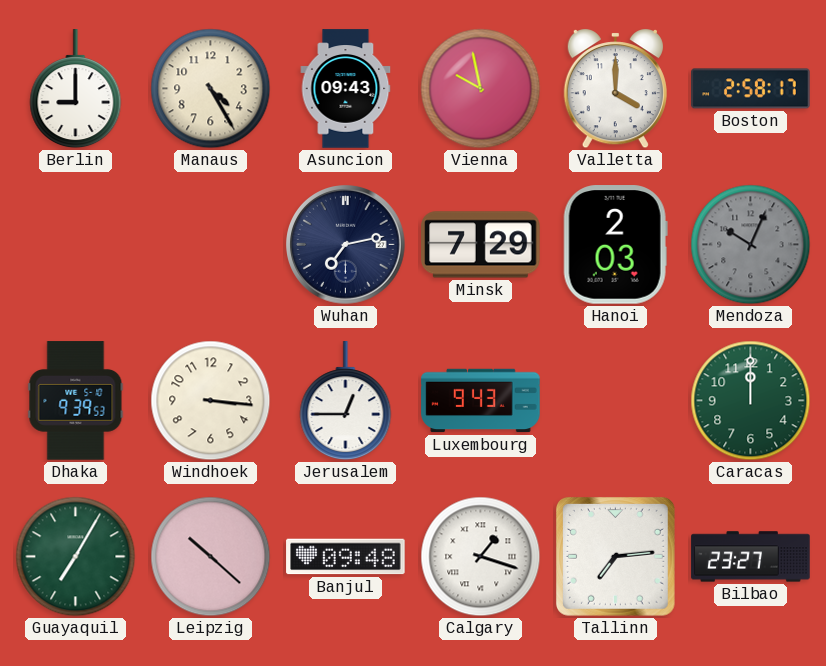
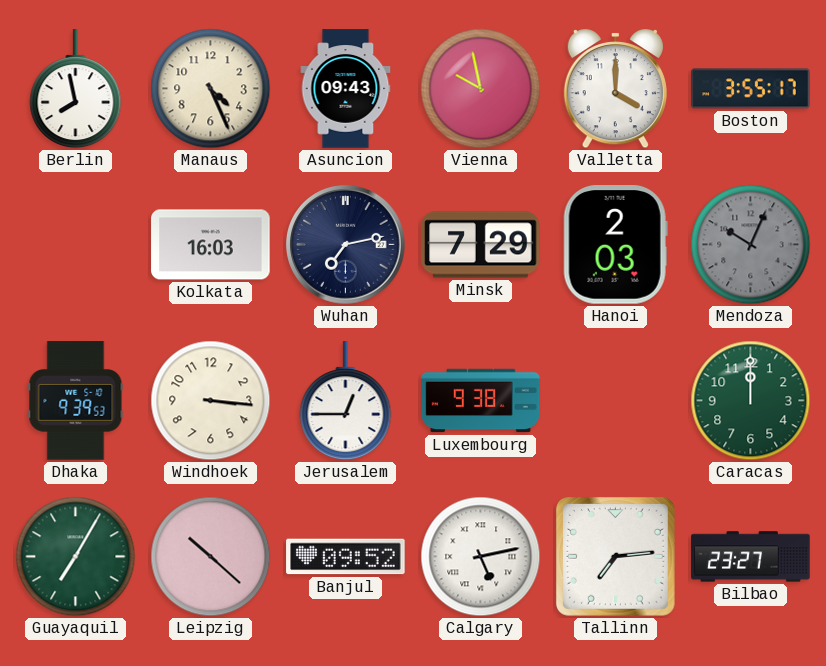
Berlin: 9:00 -> 7:58 (76, 89)
Manaus: 4:25 -> 4:26 (211, 89)
Boston: 2:58 -> 3:55 (751, 89)
Kolkata: none -> 16:03 (211, 245)
Luxembourg: 9:43 -> 9:38 (481, 401)
Banjul: 09:48 -> 09:52 (346, 557)
Calgary: 1:18 -> 5:13 (481, 557)
